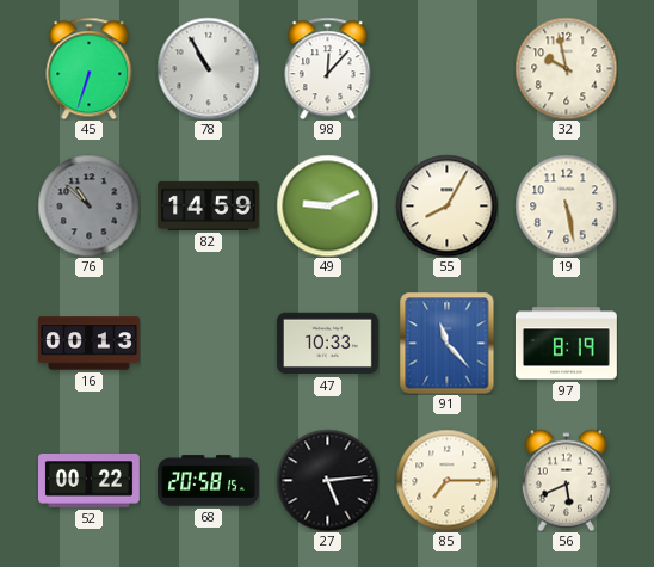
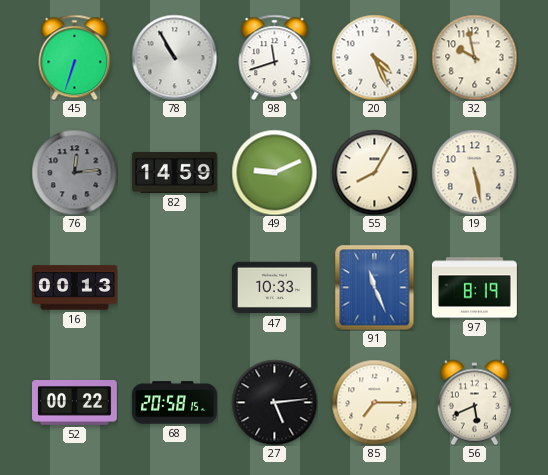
98: 12:07 -> 11:42 (275, 57)
20: none -> 4:26 (374, 57)
76: 10:52 -> 12:14 (74, 172)
91: 11:23 -> 11:26 (375, 287)
